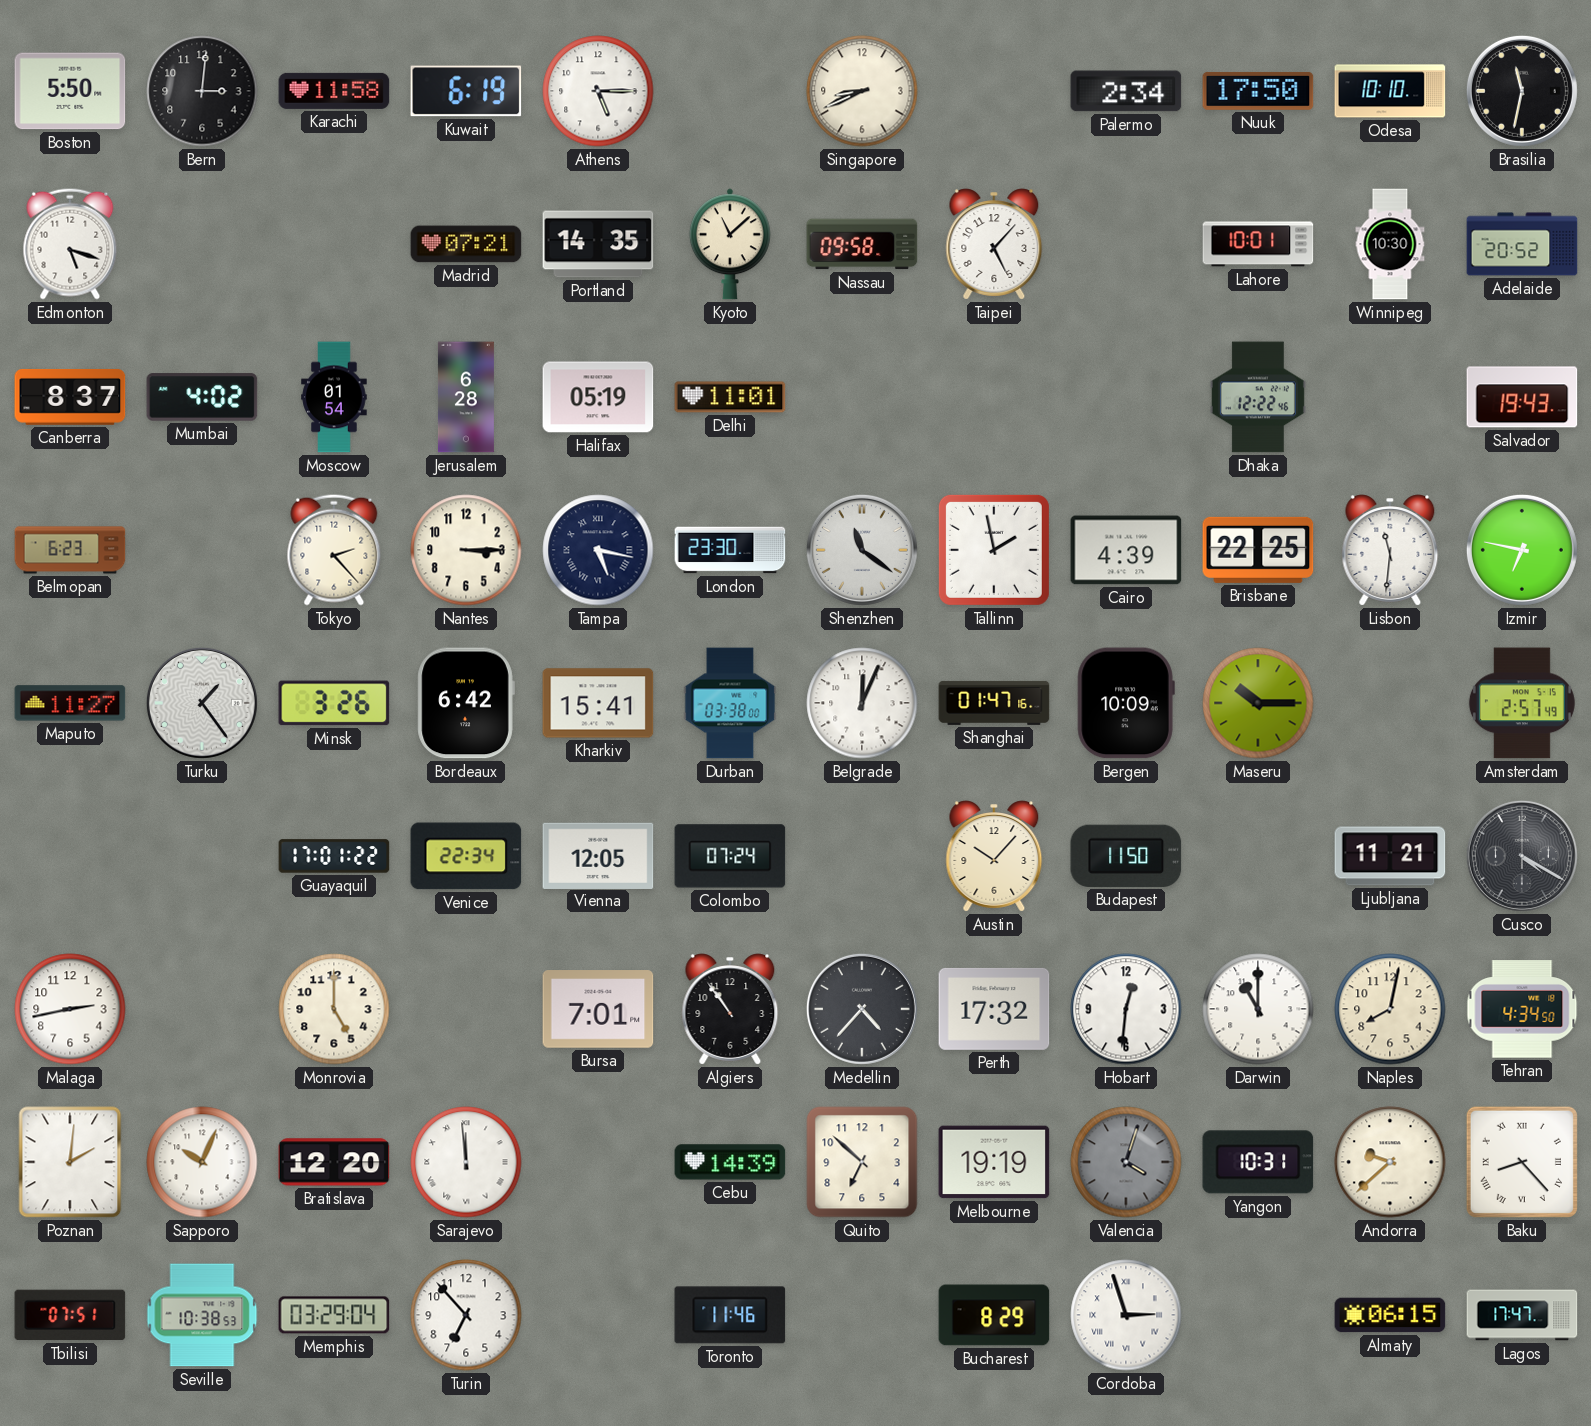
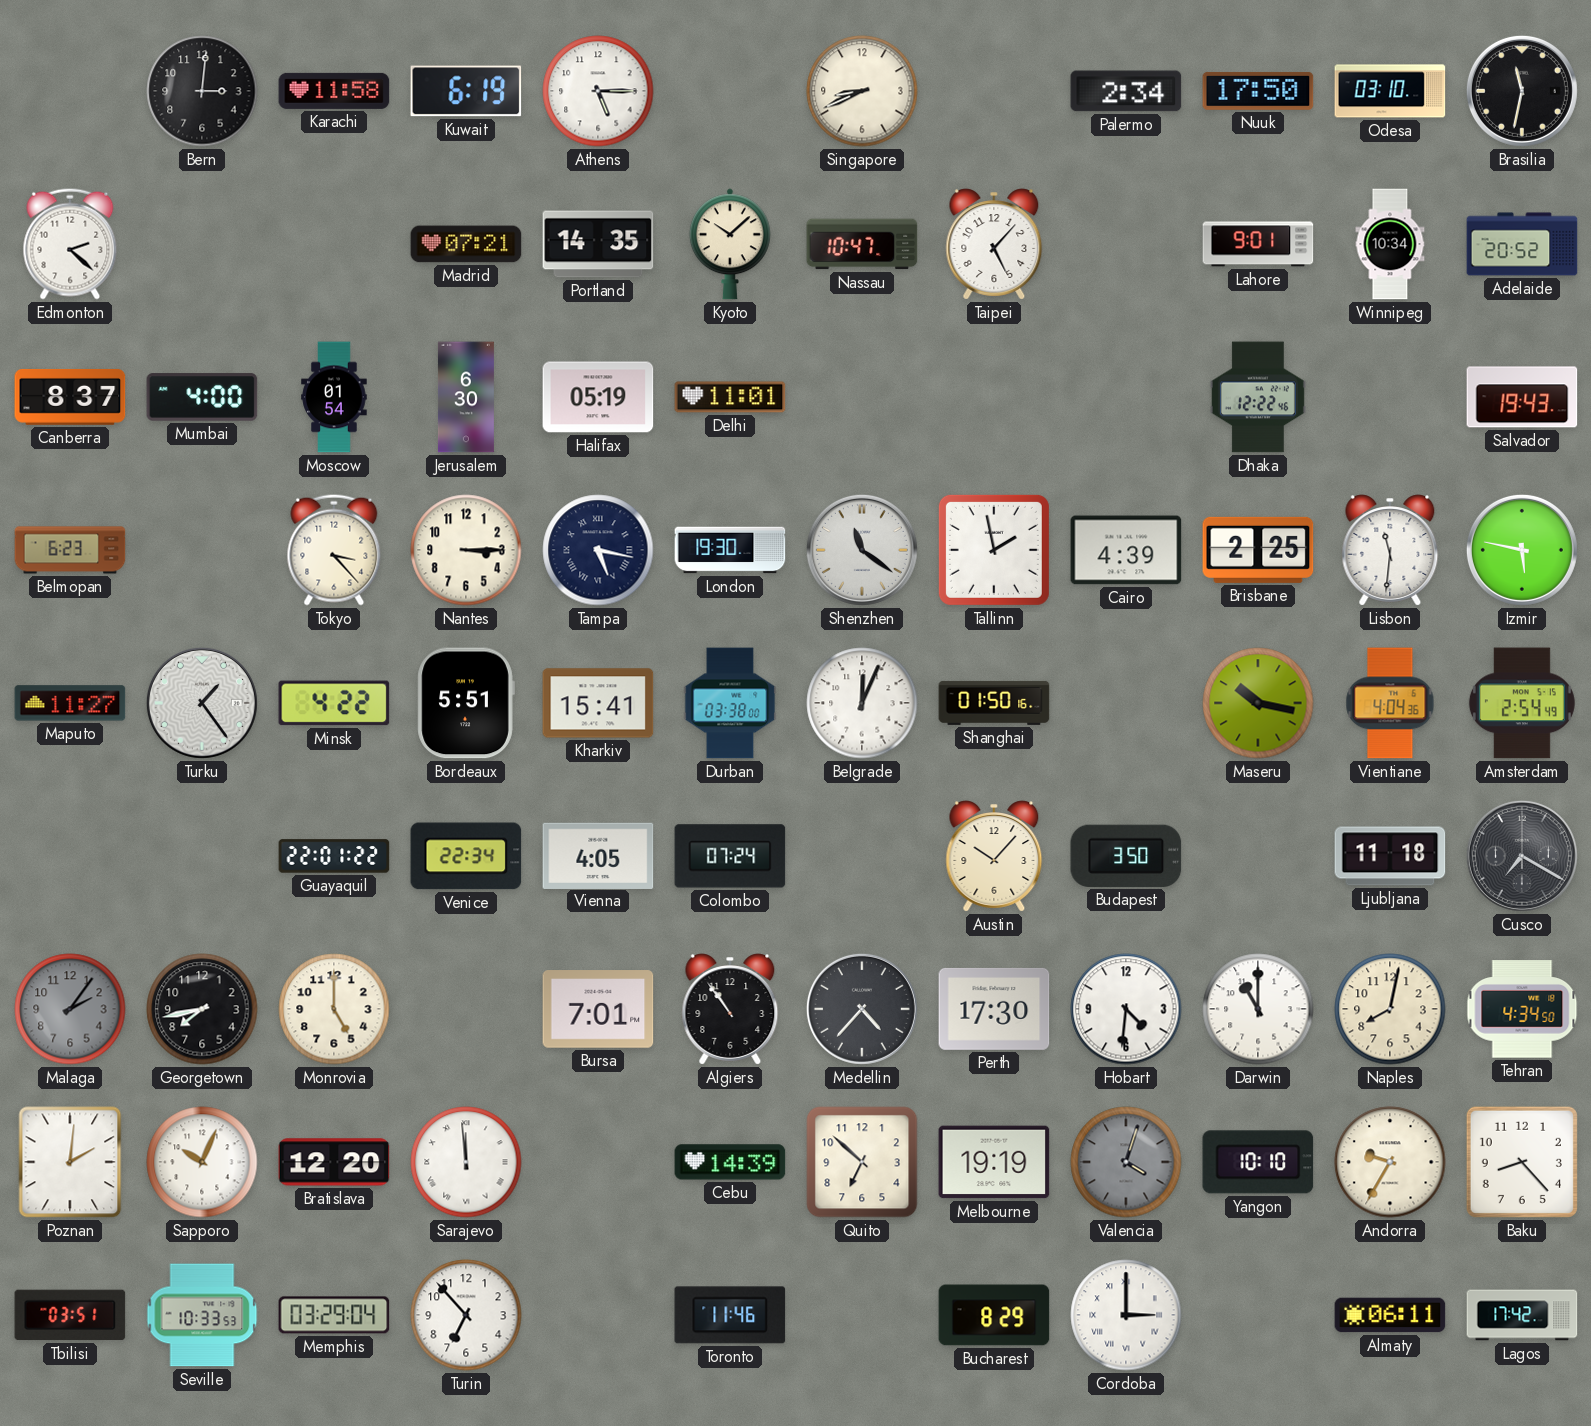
Boston: 5:50 -> none (70, 91)
Odesa: 10:10 -> 03:10 (1390, 91)
Edmonton: 5:18 -> 2:22 (70, 244)
Kyoto: 11:08 -> 10:08 (730, 244)
Nassau: 09:58 -> 10:47 (862, 244)
Lahore: 10:01 -> 9:01 (1258, 244)
Winnipeg: 10:30 -> 10:34 (1390, 244)
Mumbai: 4:02 -> 4:00 (202, 397)
Jerusalem: 6:28 -> 6:30 (466, 397)
Tokyo: 2:23 -> 3:23 (334, 550)
London: 23:30 -> 19:30 (730, 550)
Brisbane: 22:25 -> 2:25 (1258, 550)
Izmir: 6:47 -> 5:47 (1522, 550)
Minsk: 3:26 -> 4:22 (334, 703)
Bordeaux: 6:42 -> 5:51 (466, 703)
Shanghai: 01:47 -> 01:50 (994, 703)
Bergen: 10:09 -> none (1126, 703)
Maseru: 10:15 -> 10:17 (1258, 703)
Vientiane: none -> 4:04 (1390, 703)
Amsterdam: 2:57 -> 2:54 (1522, 703)
Guayaquil: 17:01 -> 22:01 (334, 856)
Vienna: 12:05 -> 4:05 (598, 855)
Budapest: 11:50 -> 3:50 (1126, 856)
Ljubljana: 11:21 -> 11:18 (1390, 856)
Cusco: 4:20 -> 7:20 (1522, 856)
Malaga: 2:43 -> 2:06 (70, 1009)
Malaga dial: white -> grey (70, 1009)
Georgetown: none -> 7:43 (202, 1009)
Perth: 17:32 -> 17:30 (994, 1009)
Hobart: 12:31 -> 4:31 (1126, 1009)
Yangon: 10:31 -> 10:10 (1258, 1162)
Andorra: 9:38 -> 9:35 (1390, 1162)
Baku numerals: Roman -> Arabic (1522, 1162)
Tbilisi: 07:51 -> 03:51 (70, 1315)
Seville: 10:38 -> 10:33 (202, 1315)
Cordoba: 2:57 -> 3:00 (1126, 1315)
Almaty: 06:15 -> 06:11 (1390, 1315)
Lagos: 17:47 -> 17:42 (1522, 1315)
